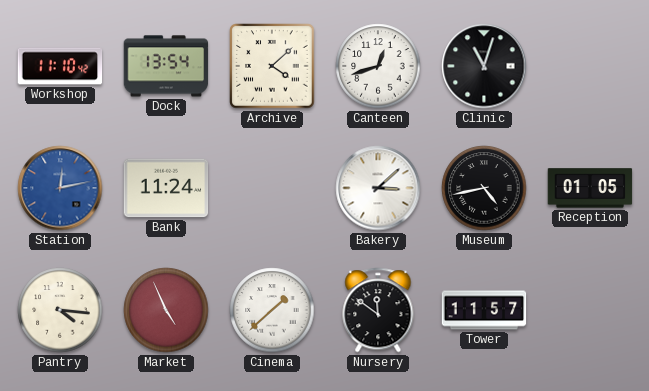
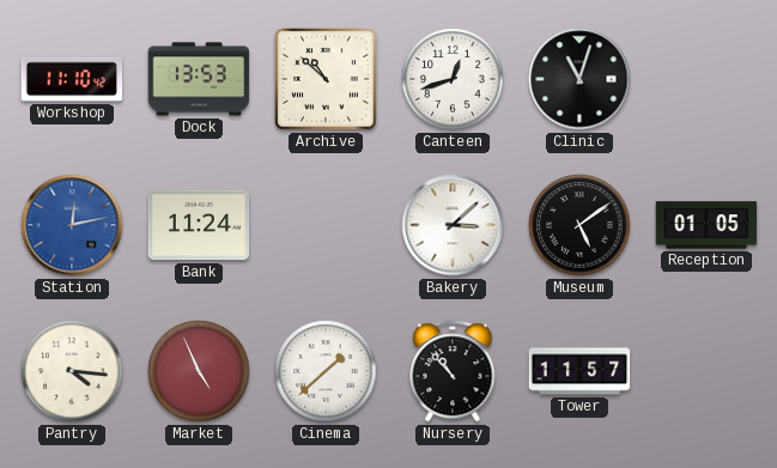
Dock: 13:54 -> 13:53 (199, 79)
Archive: 4:08 -> 10:52 (326, 79)
Museum: 4:43 -> 5:09 (579, 225)
Nursery: 11:51 -> 10:53 (453, 371)
